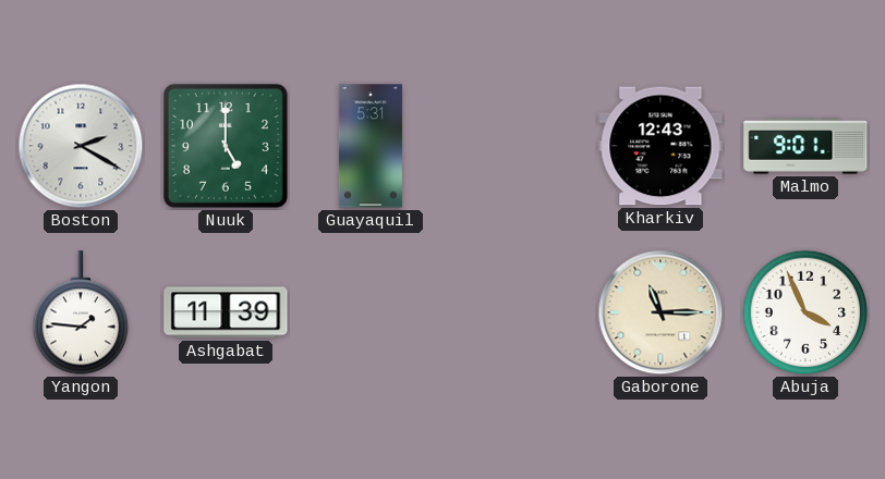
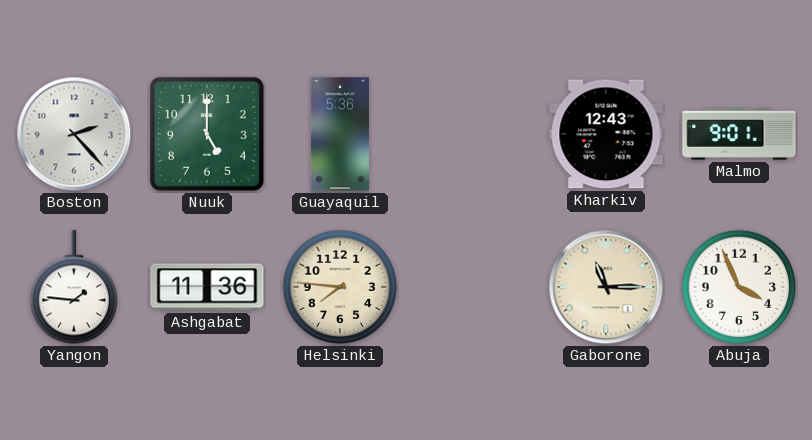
Boston: 2:20 -> 2:23 (74, 134)
Guayaquil: 5:31 -> 5:36 (340, 134)
Ashgabat: 11:39 -> 11:36 (207, 287)
Helsinki: none -> 7:46 (340, 287)
